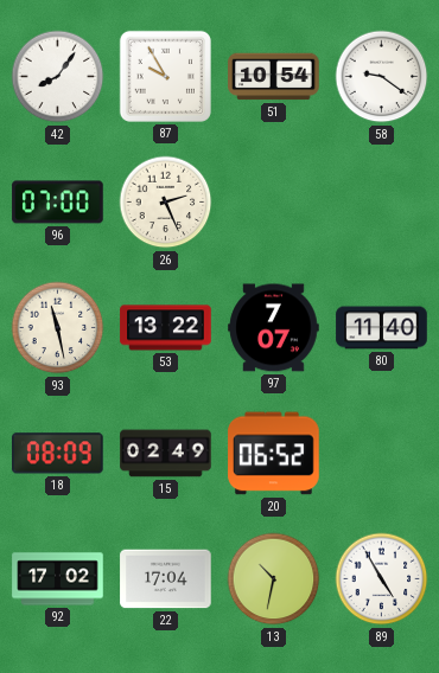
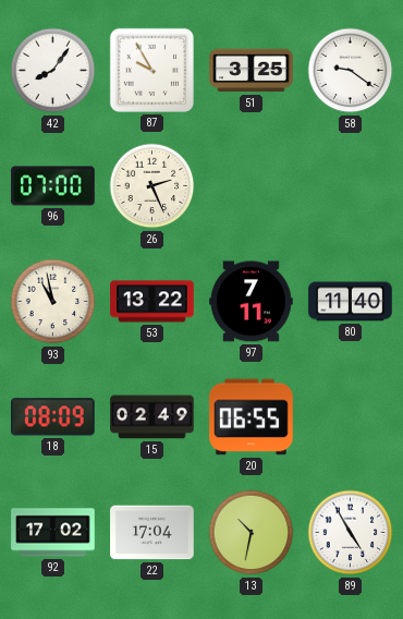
51: 10:54 -> 3:25 (252, 71)
93: 11:28 -> 10:58 (53, 302)
97: 7:07 -> 7:11 (252, 302)
20: 06:52 -> 06:55 (252, 417)
